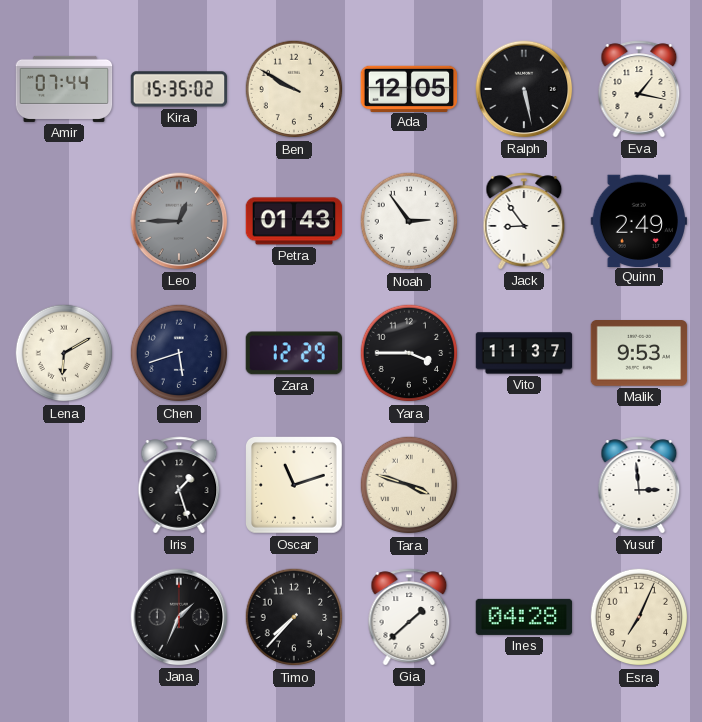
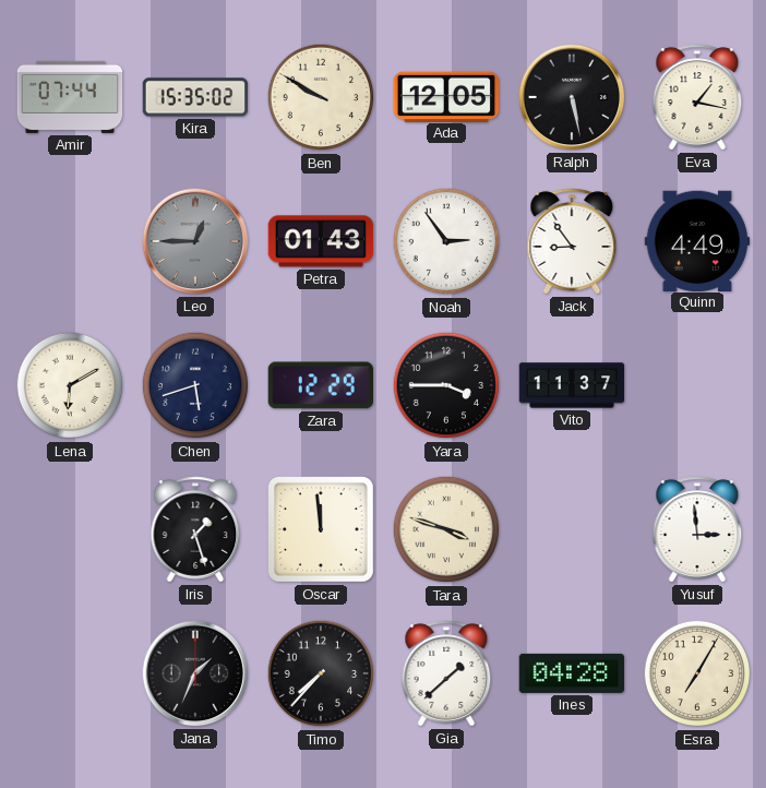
Quinn: 2:49 -> 4:49 (696, 240)
Malik: 9:53 -> none (639, 354)
Oscar: 11:12 -> 11:59 (322, 530)
Esra: 7:04 -> 7:05 (697, 673)
